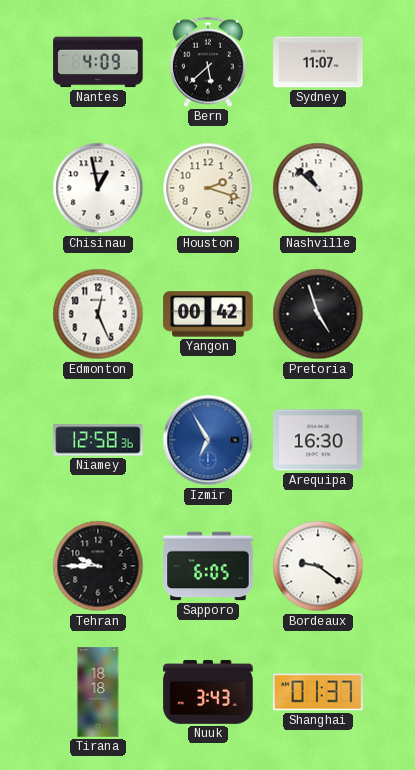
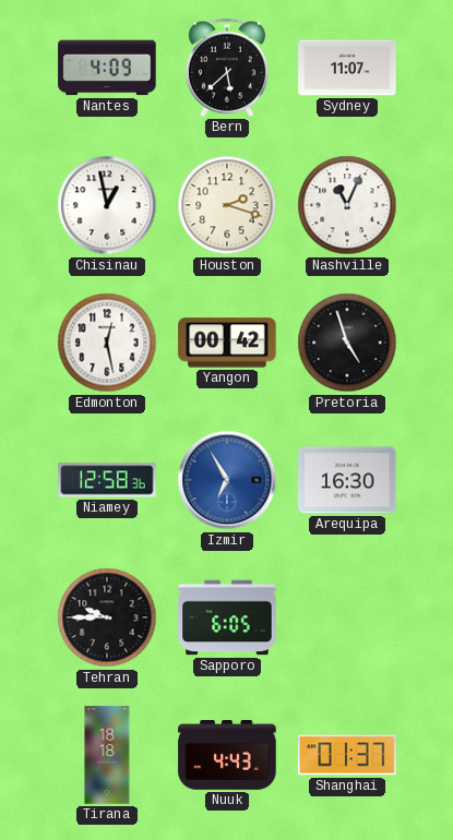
Nashville: 10:52 -> 11:04 (347, 205)
Edmonton: 12:26 -> 12:28 (107, 343)
Bordeaux: 9:21 -> none (318, 566)
Nuuk: 3:43 -> 4:43 (227, 756)
